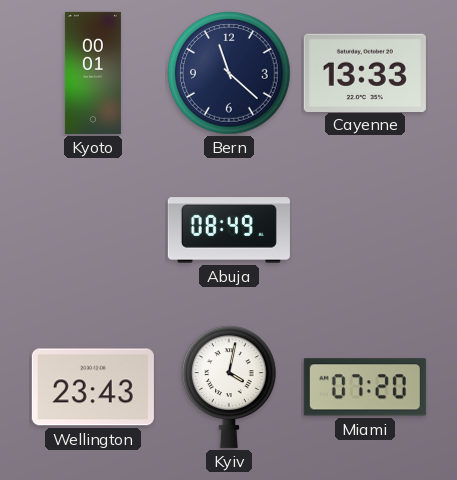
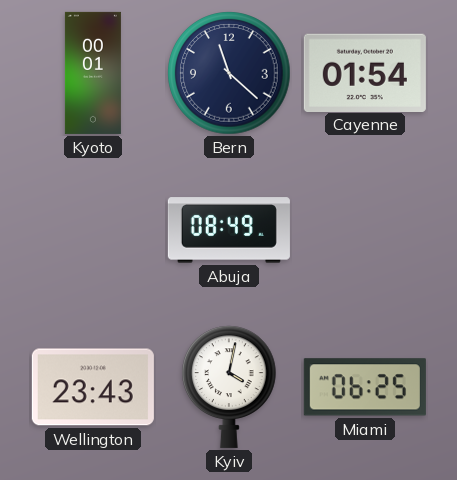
Cayenne: 13:33 -> 01:54 (365, 72)
Miami: 07:20 -> 06:25 (365, 387)
